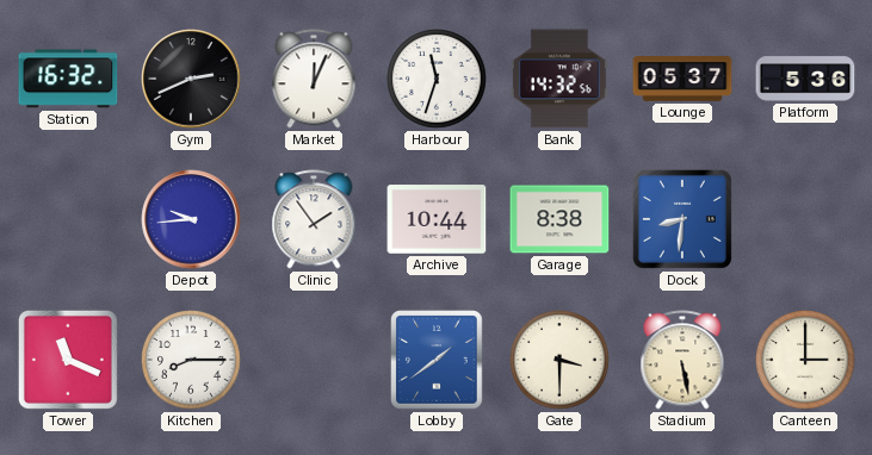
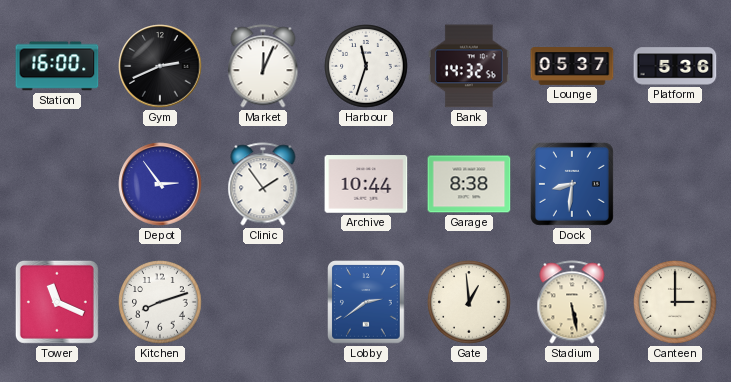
Station: 16:32 -> 16:00 (57, 66)
Depot: 9:44 -> 2:54 (160, 184)
Kitchen: 8:15 -> 8:12 (160, 302)
Lobby: 1:39 -> 2:39 (366, 302)
Gate: 3:30 -> 12:59 (469, 302)
